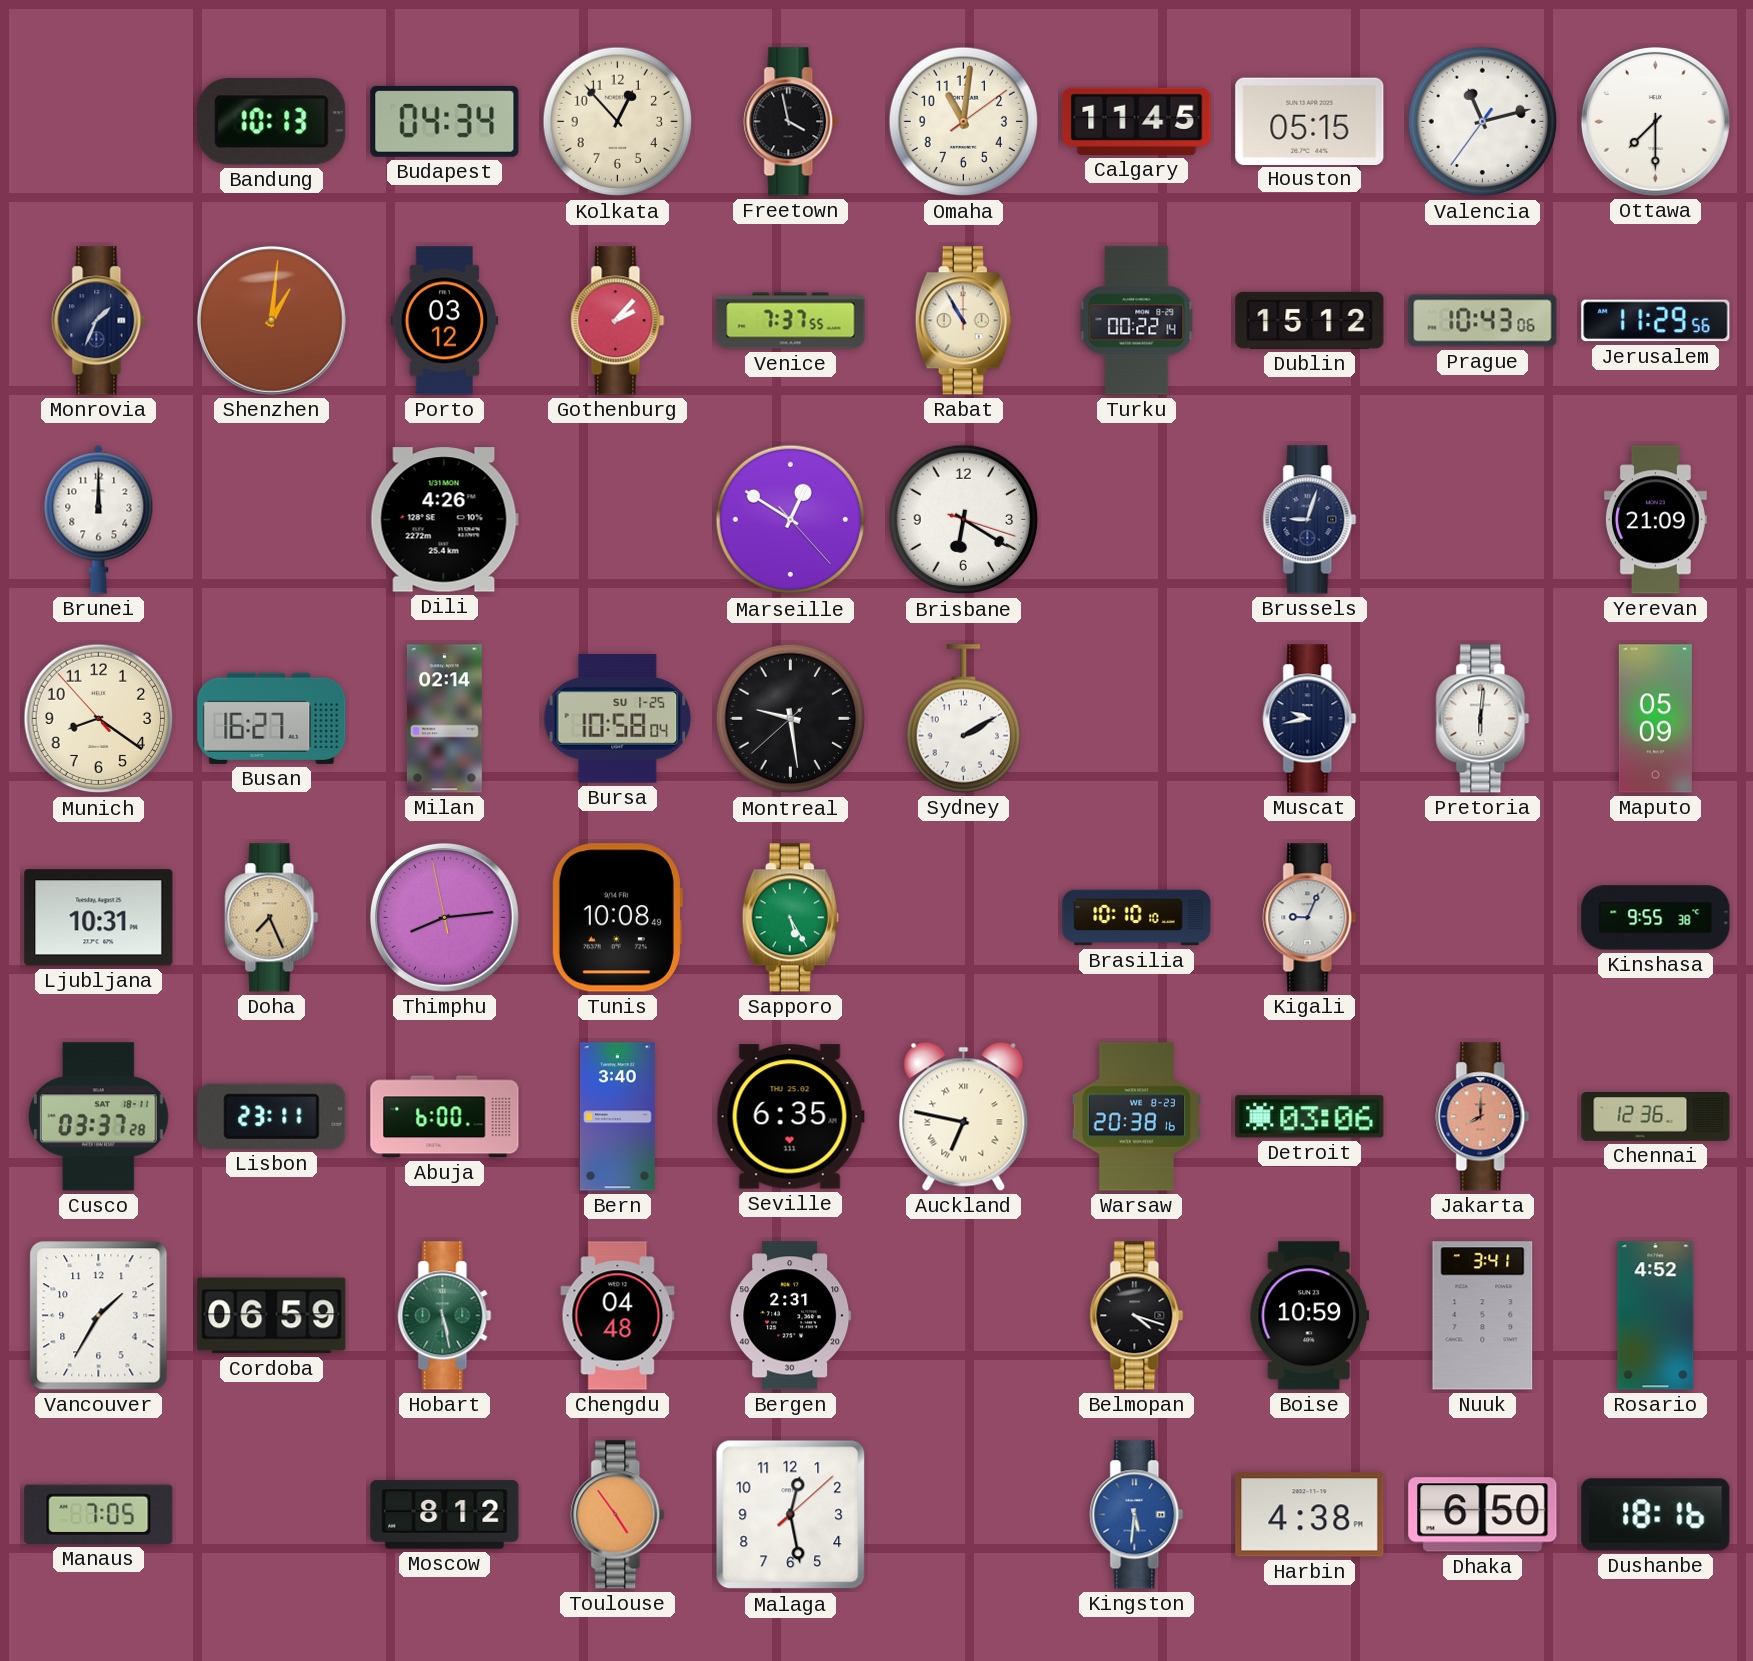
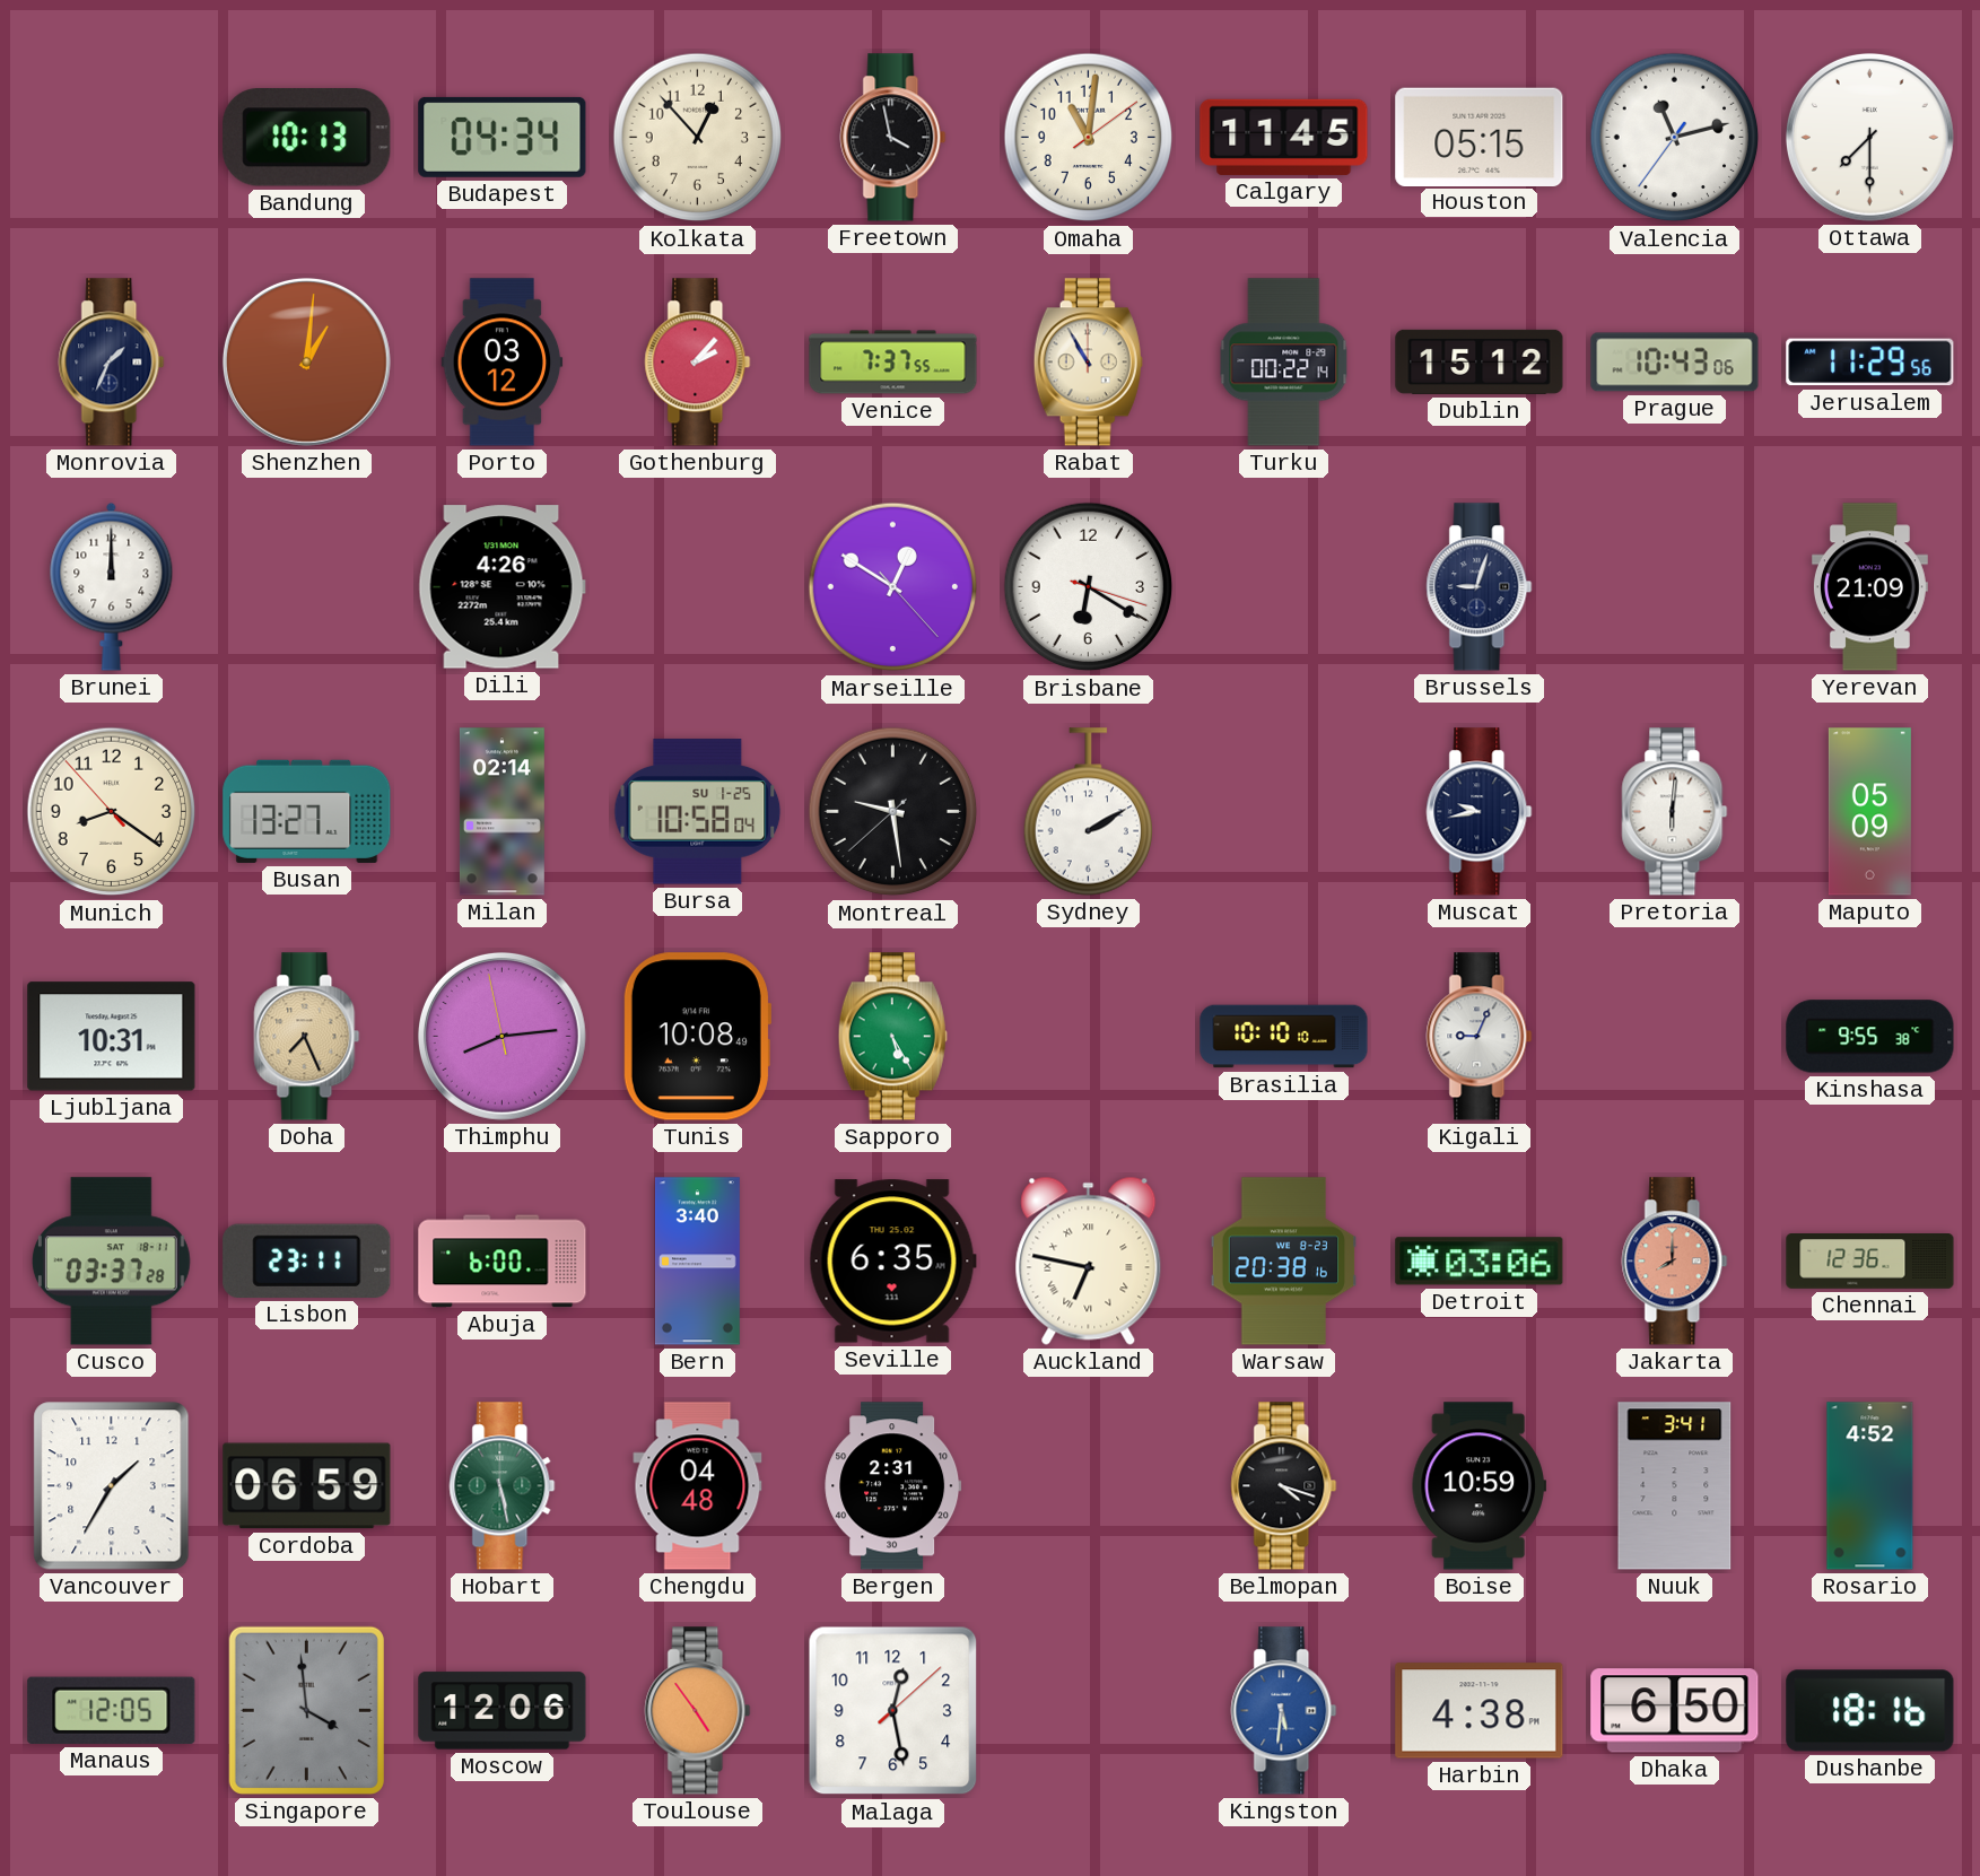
Busan: 16:27 -> 13:27 (307, 811)
Manaus: 7:05 -> 12:05 (112, 1710)
Singapore: none -> 3:59 (306, 1710)
Moscow: 8:12 -> 12:06 (503, 1711)
